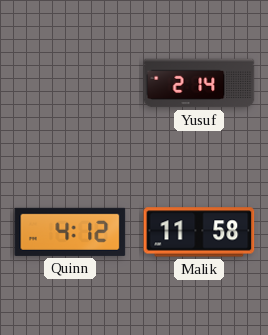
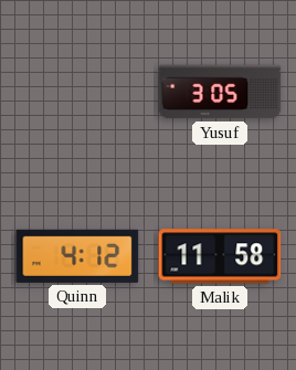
Yusuf: 2:14 -> 3:05 (220, 92)
